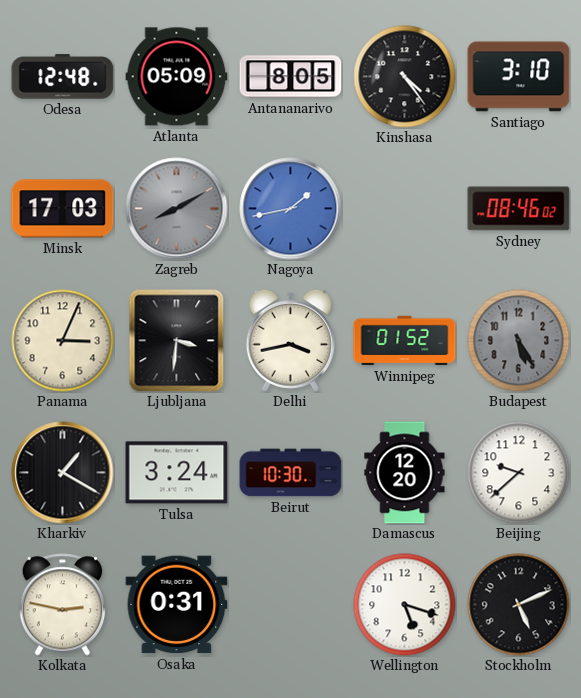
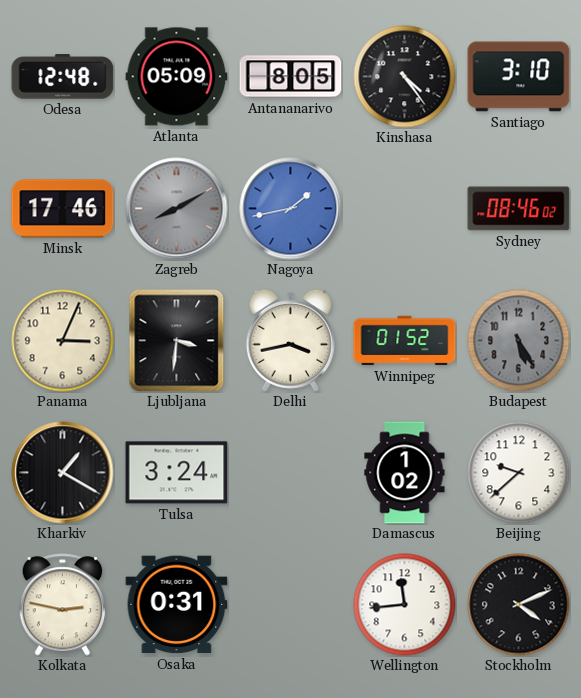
Minsk: 17:03 -> 17:46 (63, 209)
Beirut: 10:30 -> none (291, 473)
Damascus: 12:20 -> 1:02 (405, 473)
Wellington: 5:18 -> 11:44 (405, 605)
Stockholm: 5:11 -> 4:11 (519, 605)
